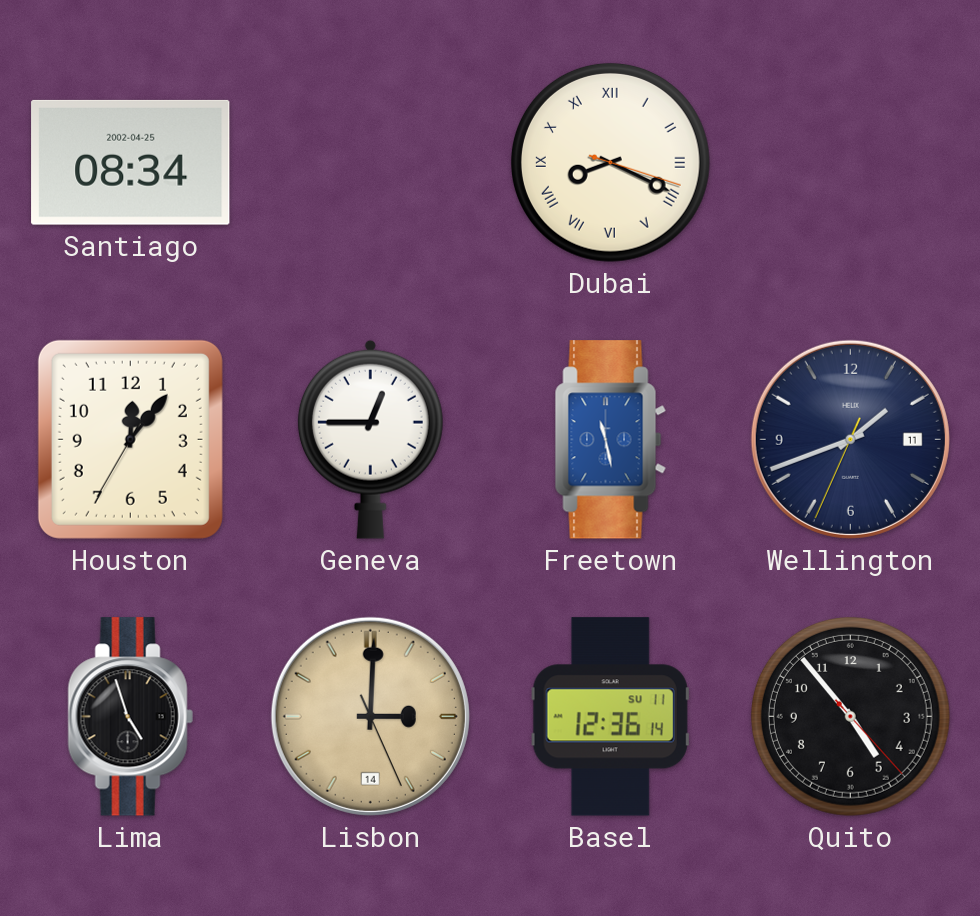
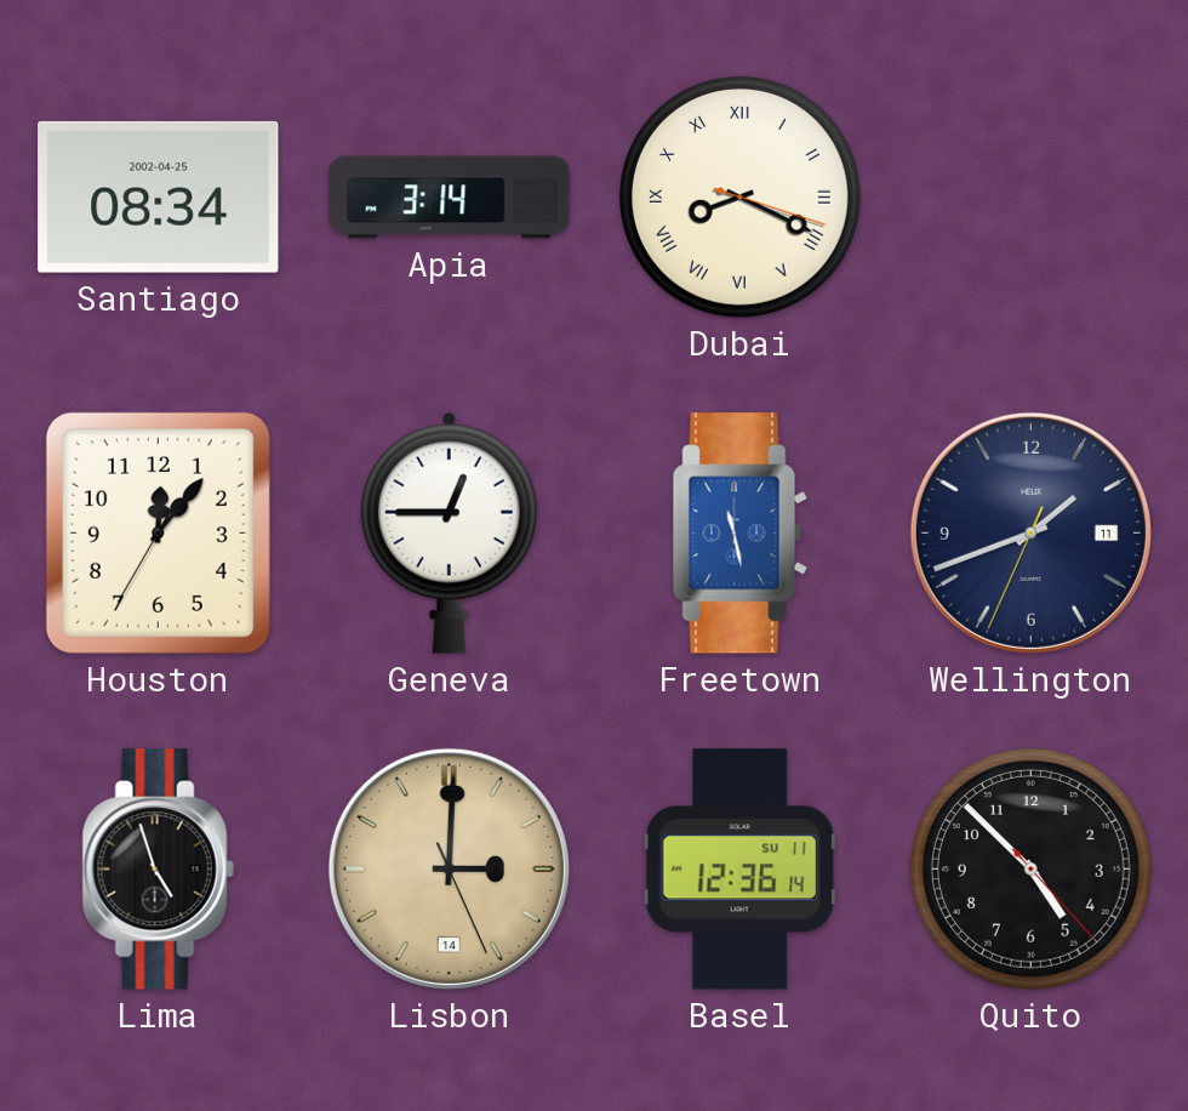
Apia: none -> 3:14 (450, 198)
Quito: 4:53 -> 4:52 (1030, 868)
